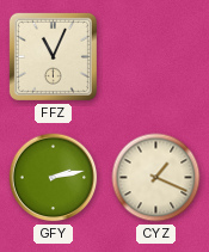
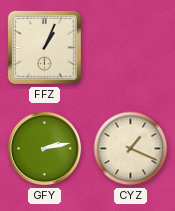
FFZ: 11:04 -> 1:04 (44, 47)
